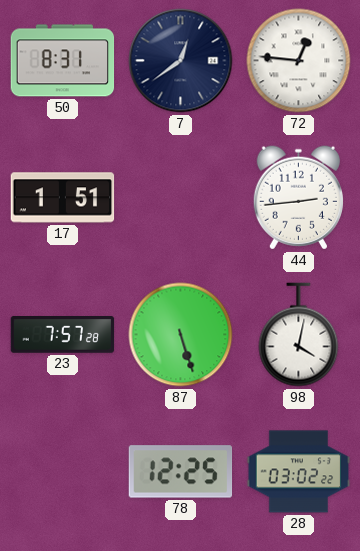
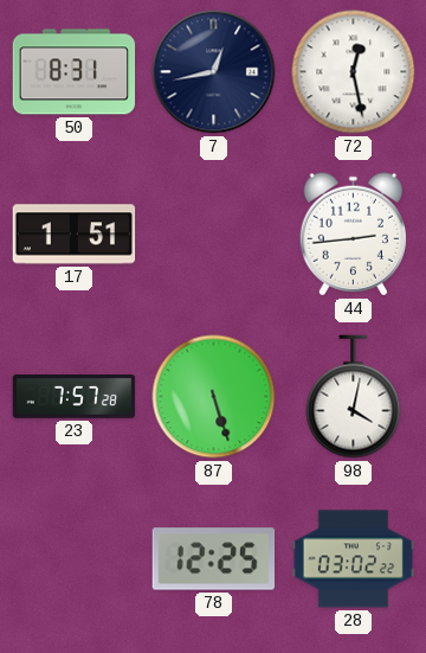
7: 12:39 -> 12:43 (214, 72)
72: 12:46 -> 12:28 (354, 72)
